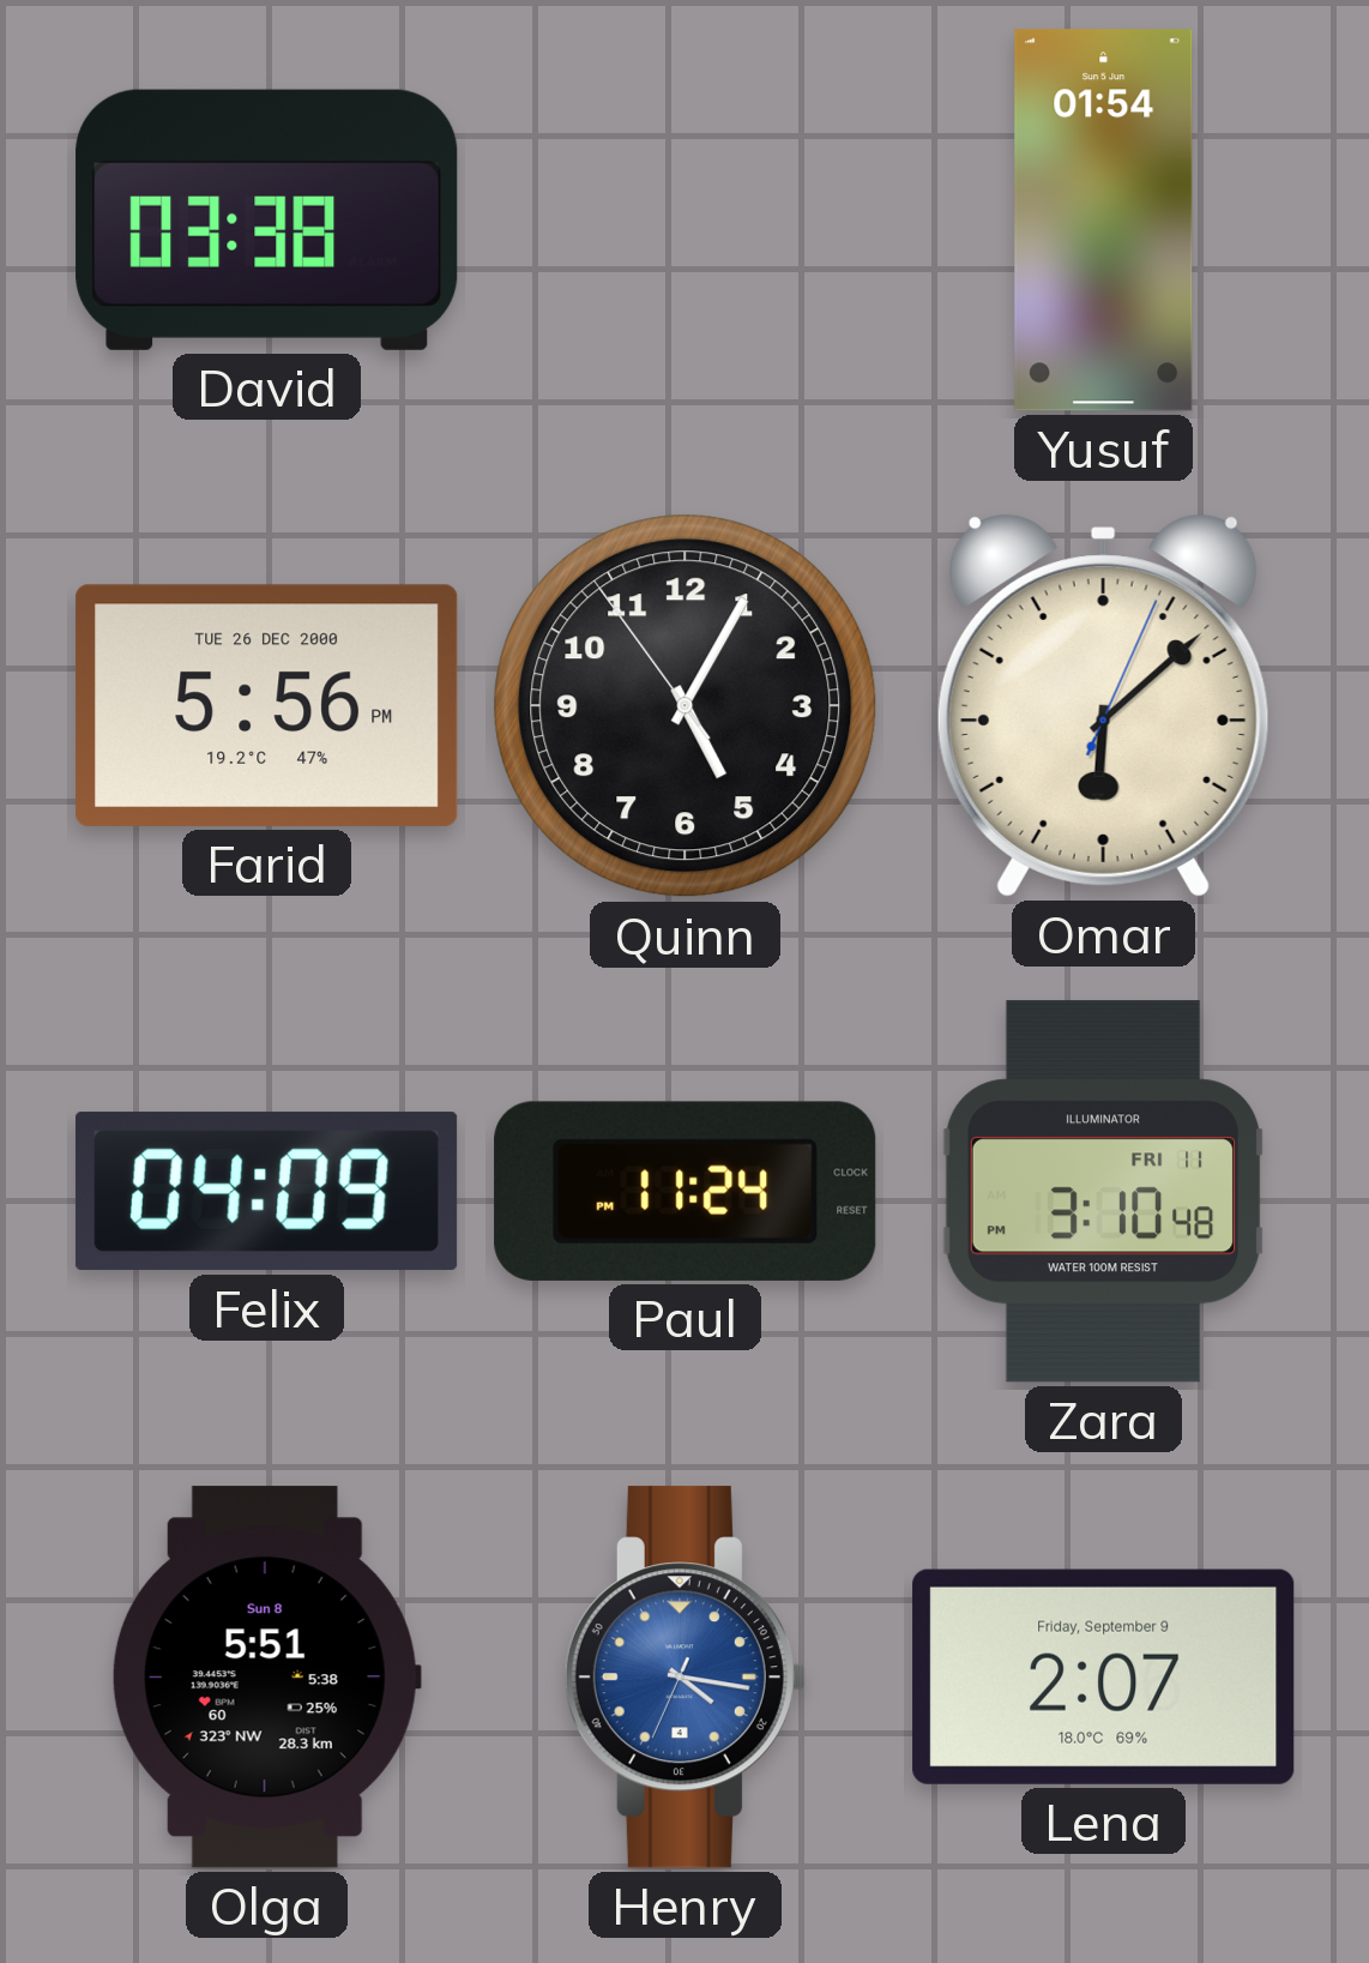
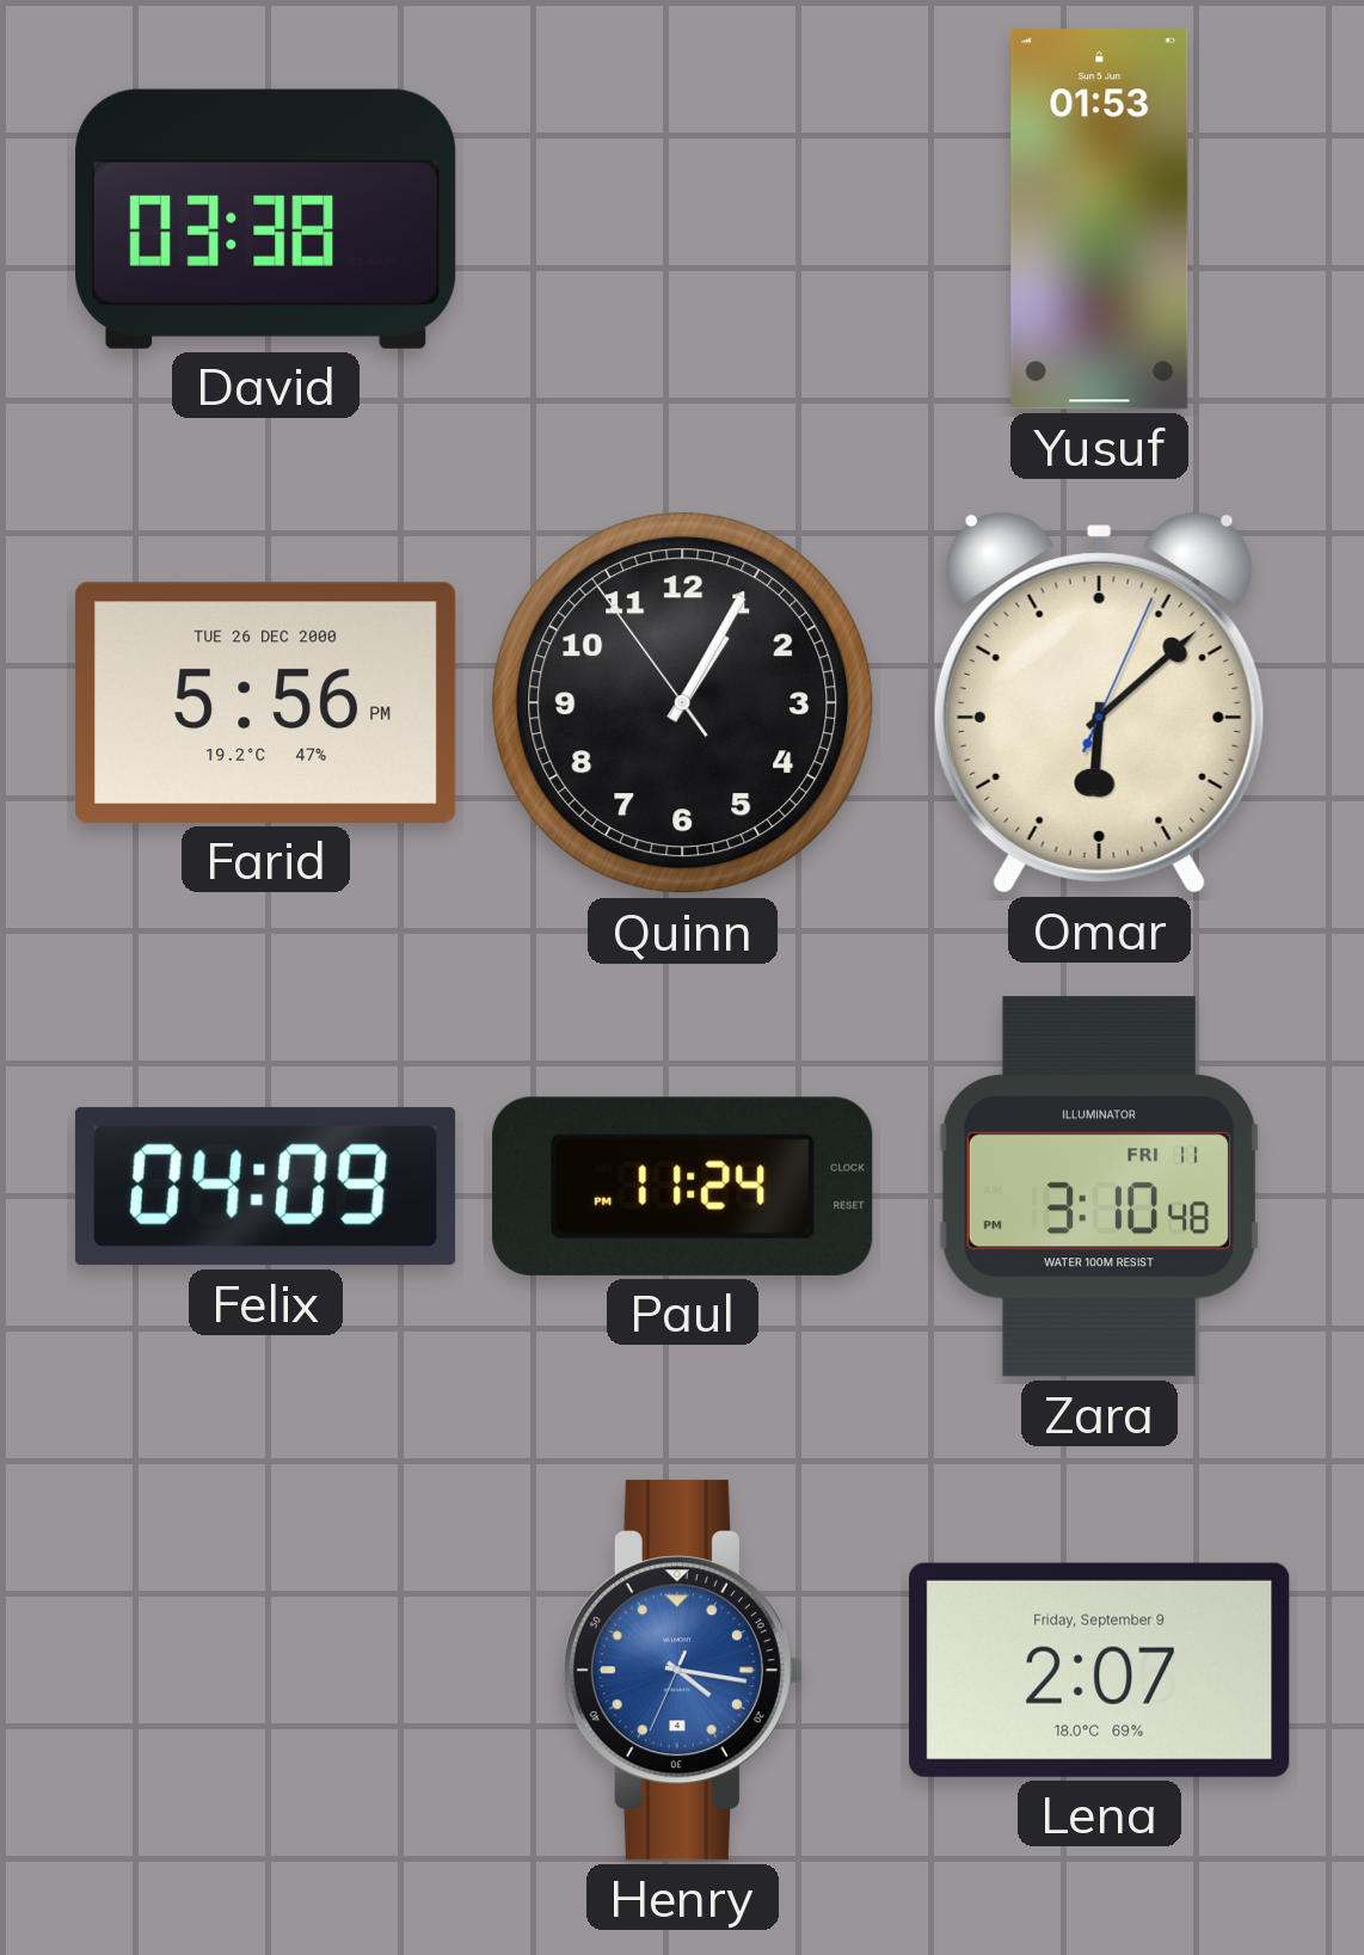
Yusuf: 01:54 -> 01:53 (1100, 220)
Quinn: 5:04 -> 1:04 (683, 703)
Olga: 5:51 -> none (266, 1678)
